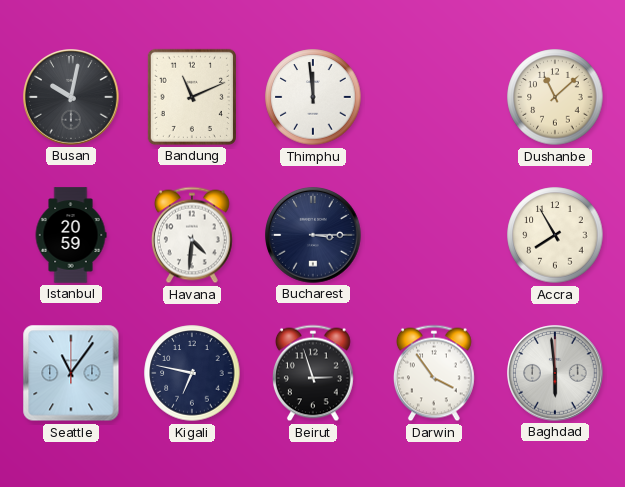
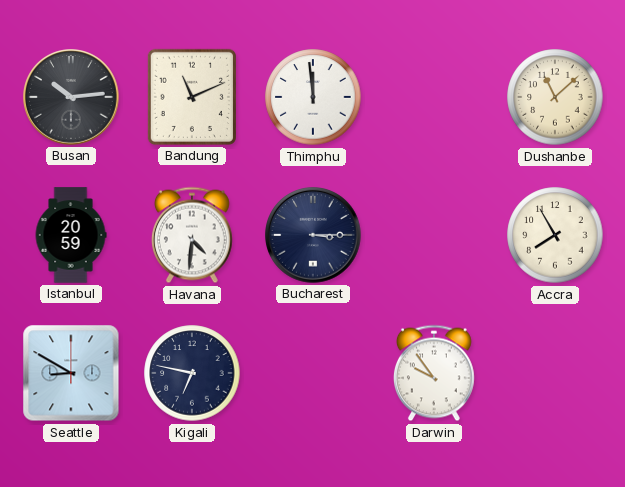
Busan: 10:02 -> 10:14 (71, 97)
Seattle: 11:06 -> 8:50 (71, 373)
Beirut: 2:57 -> none (313, 373)
Darwin: 3:54 -> 9:54 (434, 373)
Baghdad: 5:59 -> none (555, 373)
